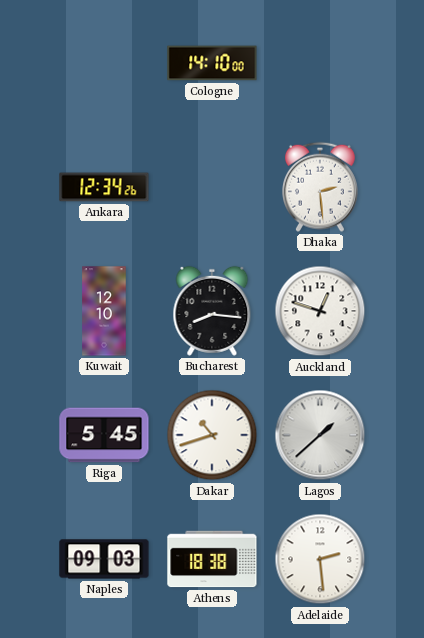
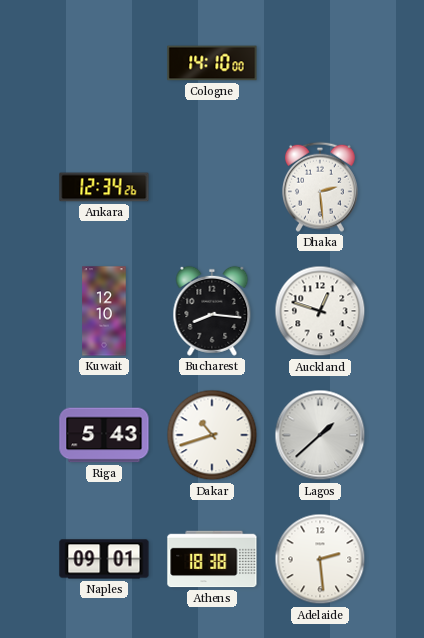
Riga: 5:45 -> 5:43 (104, 435)
Naples: 09:03 -> 09:01 (104, 559)
